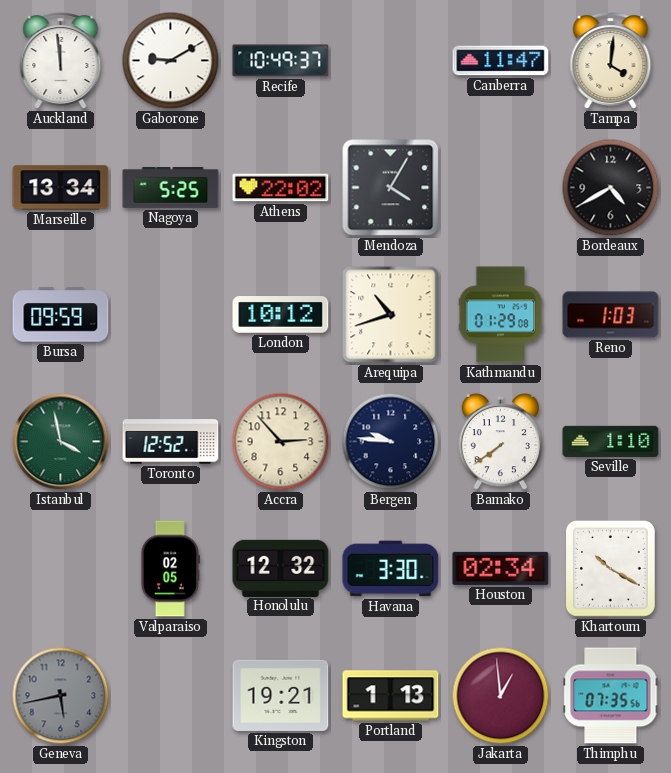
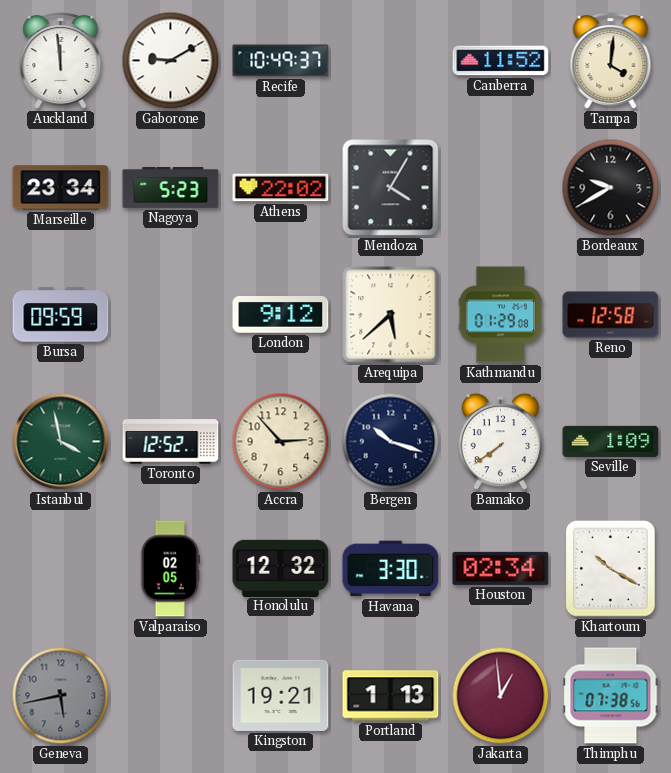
Canberra: 11:47 -> 11:52 (501, 61)
Marseille: 13:34 -> 23:34 (61, 188)
Nagoya: 5:25 -> 5:23 (171, 188)
Bordeaux: 4:40 -> 9:40 (611, 188)
London: 10:12 -> 9:12 (281, 315)
Arequipa: 10:42 -> 5:38 (391, 315)
Reno: 1:03 -> 12:58 (611, 315)
Bergen: 9:46 -> 10:18 (391, 442)
Seville: 1:10 -> 1:09 (611, 441)
Thimphu: 07:35 -> 07:38 (611, 696)
